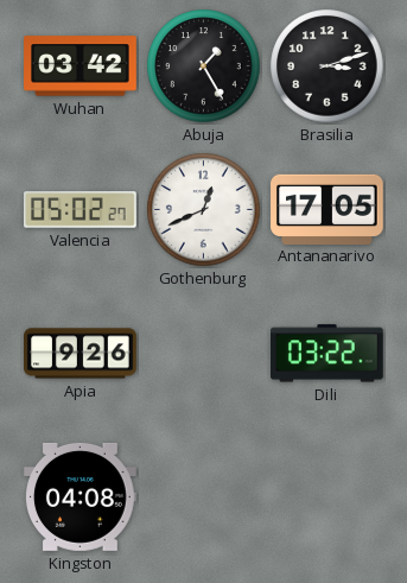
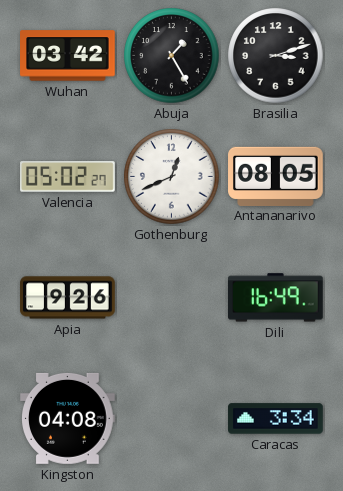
Antananarivo: 17:05 -> 08:05 (276, 176)
Dili: 03:22 -> 16:49 (276, 298)
Caracas: none -> 3:34 (276, 419)
